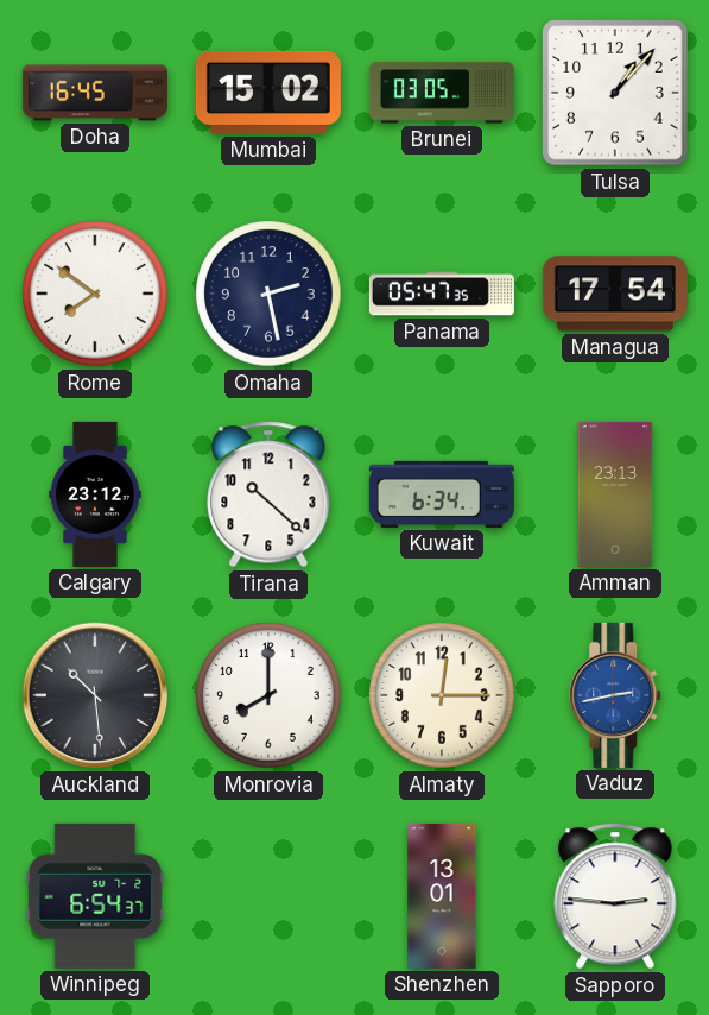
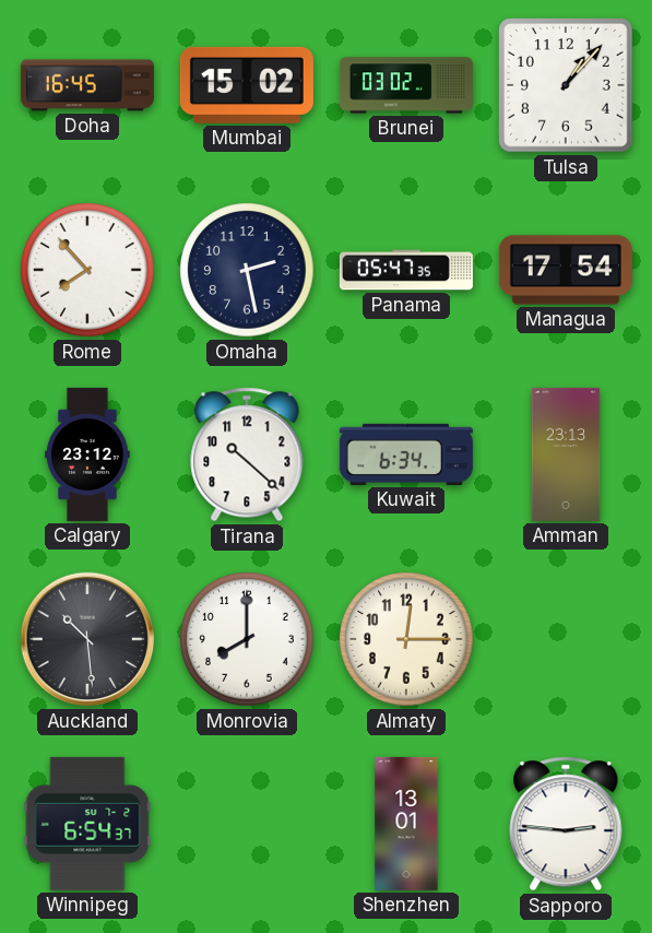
Brunei: 03:05 -> 03:02 (406, 85)
Rome: 7:51 -> 7:53 (87, 270)
Vaduz: 2:43 -> none (616, 695)
